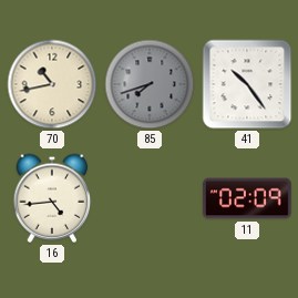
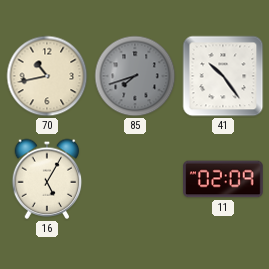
16: 4:44 -> 5:05 (47, 179)
